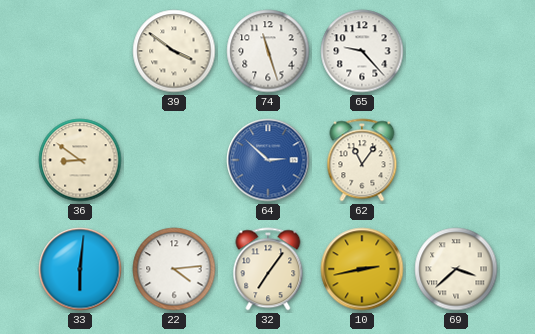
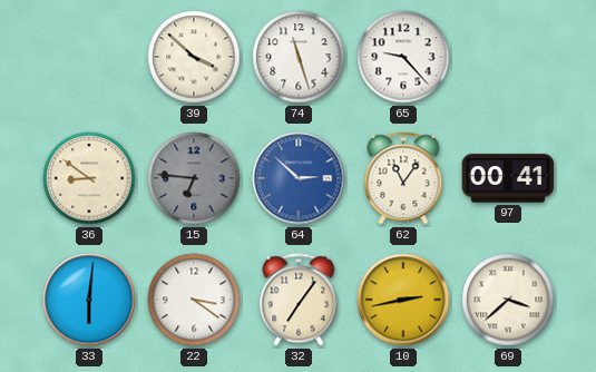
39: 3:51 -> 3:52 (194, 57)
15: none -> 6:46 (194, 178)
97: none -> 00:41 (508, 178)
22: 4:14 -> 3:21 (194, 300)
